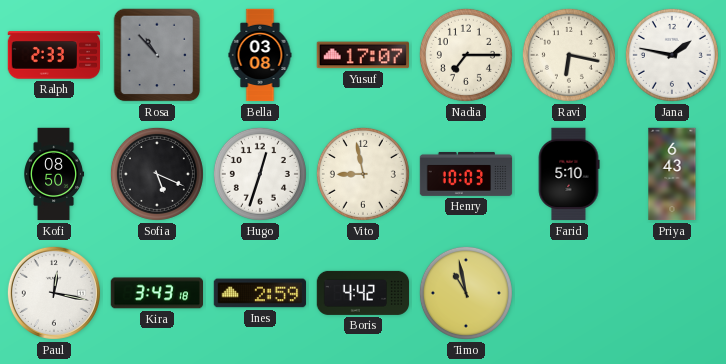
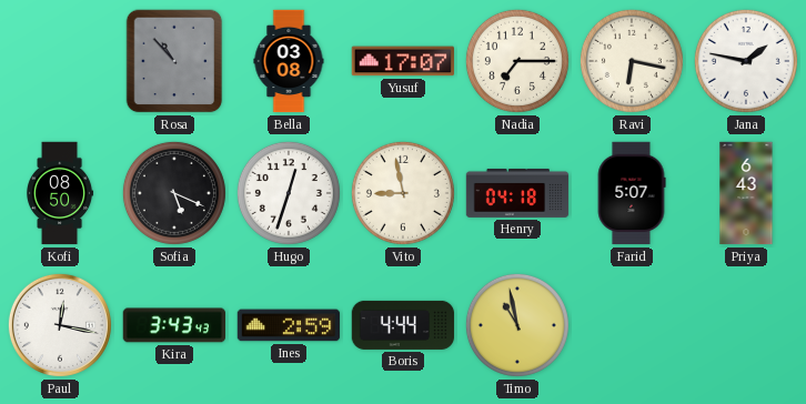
Ralph: 2:33 -> none (54, 55)
Henry: 10:03 -> 04:18 (517, 193)
Farid: 5:10 -> 5:07 (632, 193)
Kira: 3:43:18 -> 3:43:43 (173, 325)
Boris: 4:42 -> 4:44 (403, 325)
